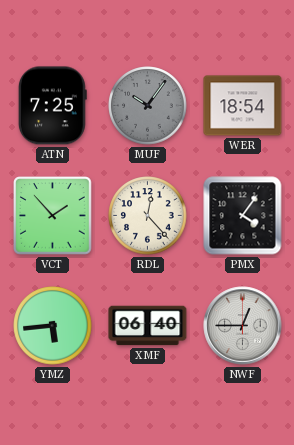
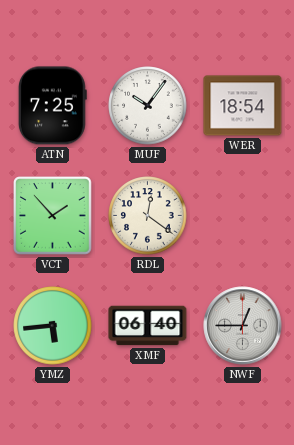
MUF dial: grey -> white (148, 106)
RDL: 12:23 -> 12:21 (148, 216)
PMX: 4:06 -> none (243, 216)
